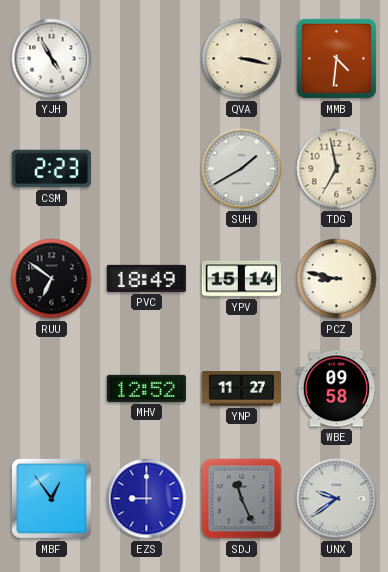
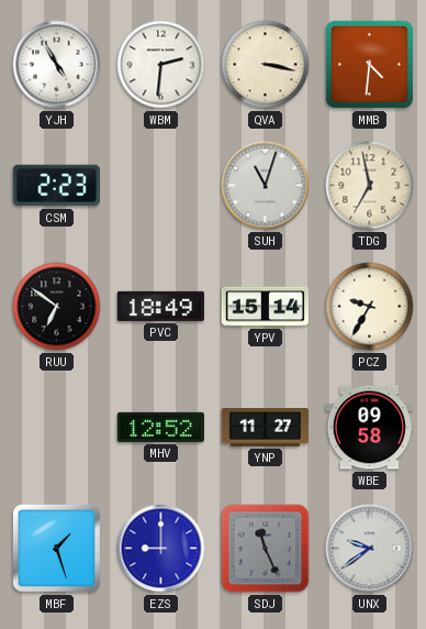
WBM: none -> 2:31 (161, 65)
SUH: 1:40 -> 11:03 (266, 186)
PCZ: 8:47 -> 9:35 (370, 307)
MBF: 12:54 -> 1:27 (56, 548)
